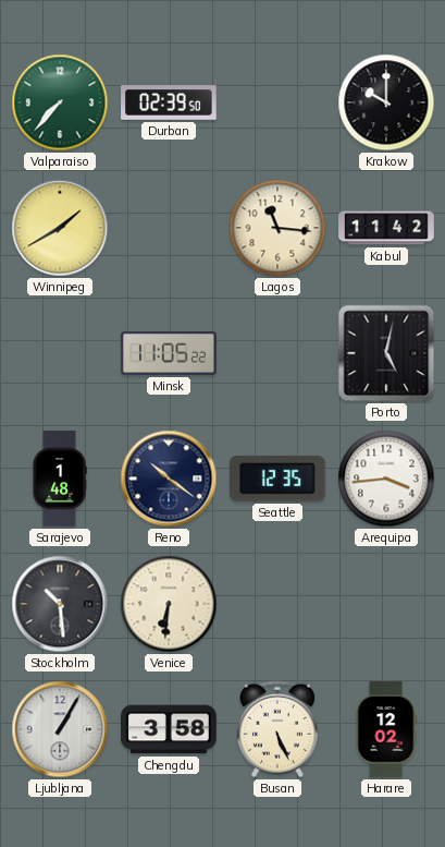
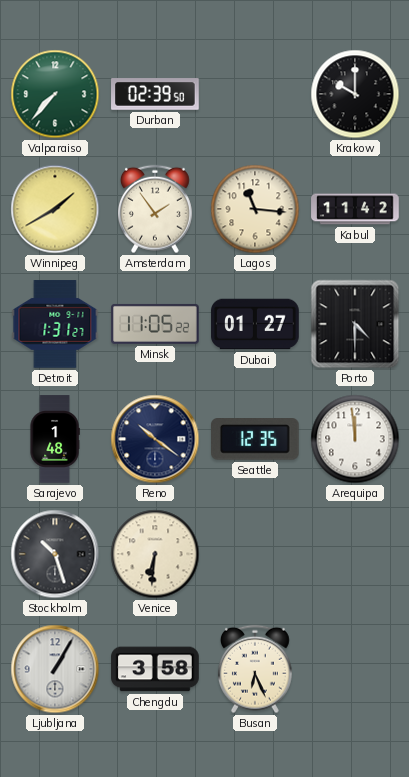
Amsterdam: none -> 1:54 (155, 209)
Detroit: none -> 1:31 (55, 324)
Dubai: none -> 01:27 (255, 324)
Porto: 5:02 -> 4:30 (355, 324)
Arequipa: 3:44 -> 11:59 (355, 439)
Stockholm: 10:29 -> 10:27 (55, 554)
Busan: 5:26 -> 6:26 (255, 669)
Harare: 12:02 -> none (386, 729)
